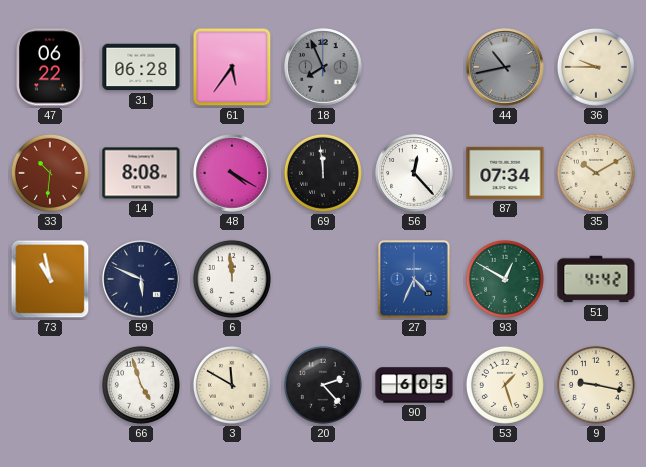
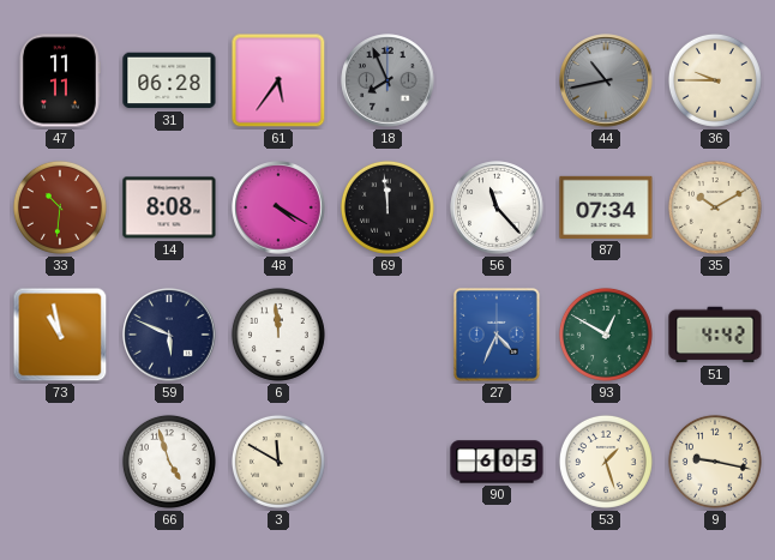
47: 06:22 -> 11:11 (60, 80)
56: 12:23 -> 11:23 (497, 207)
20: 2:23 -> none (323, 385)
